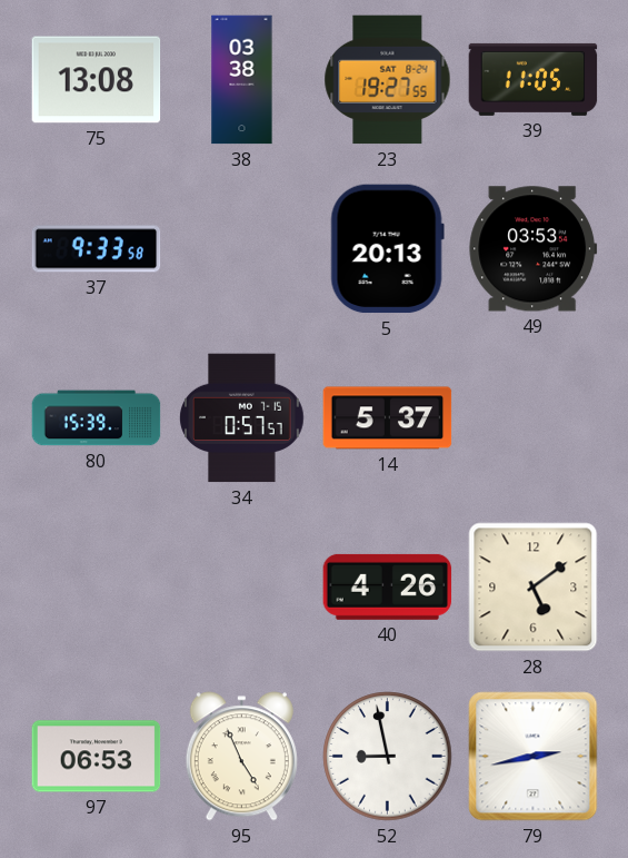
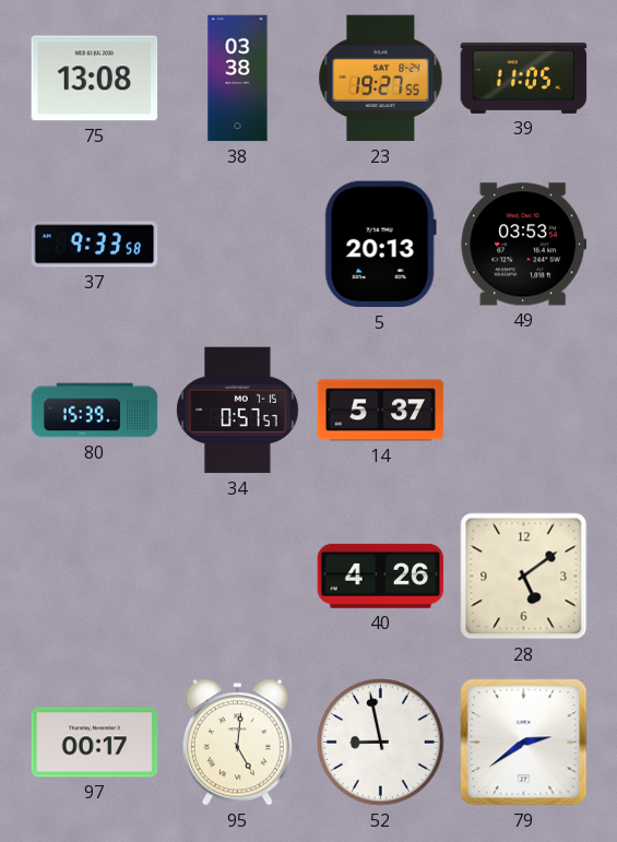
97: 06:53 -> 00:17 (95, 743)
95: 4:56 -> 5:01 (237, 743)
79: 2:43 -> 2:39 (524, 743)
